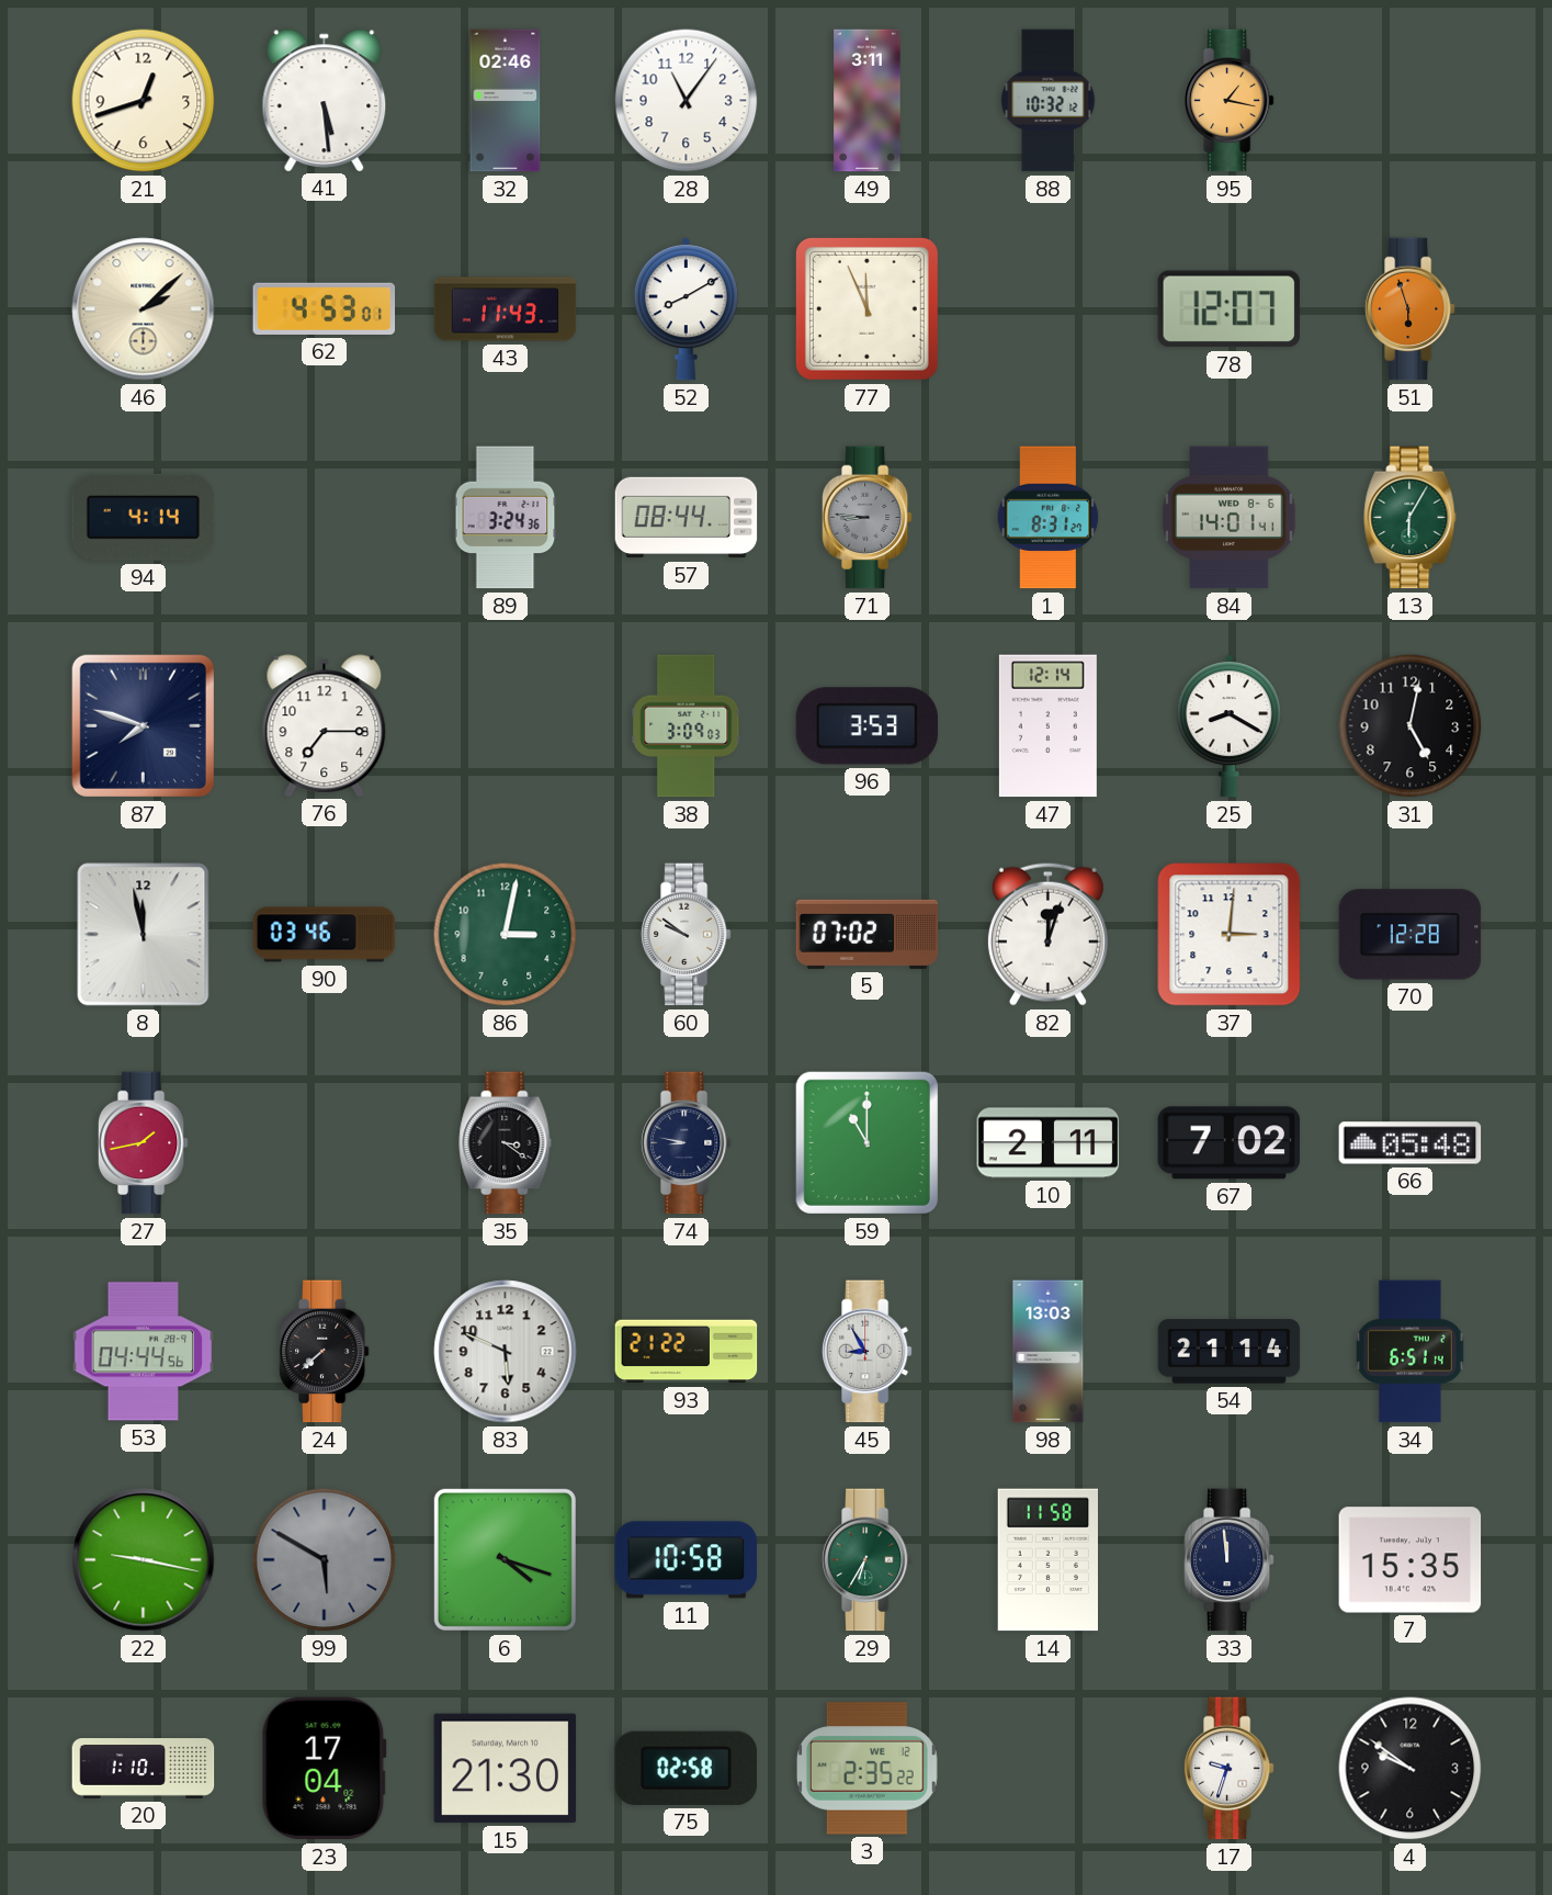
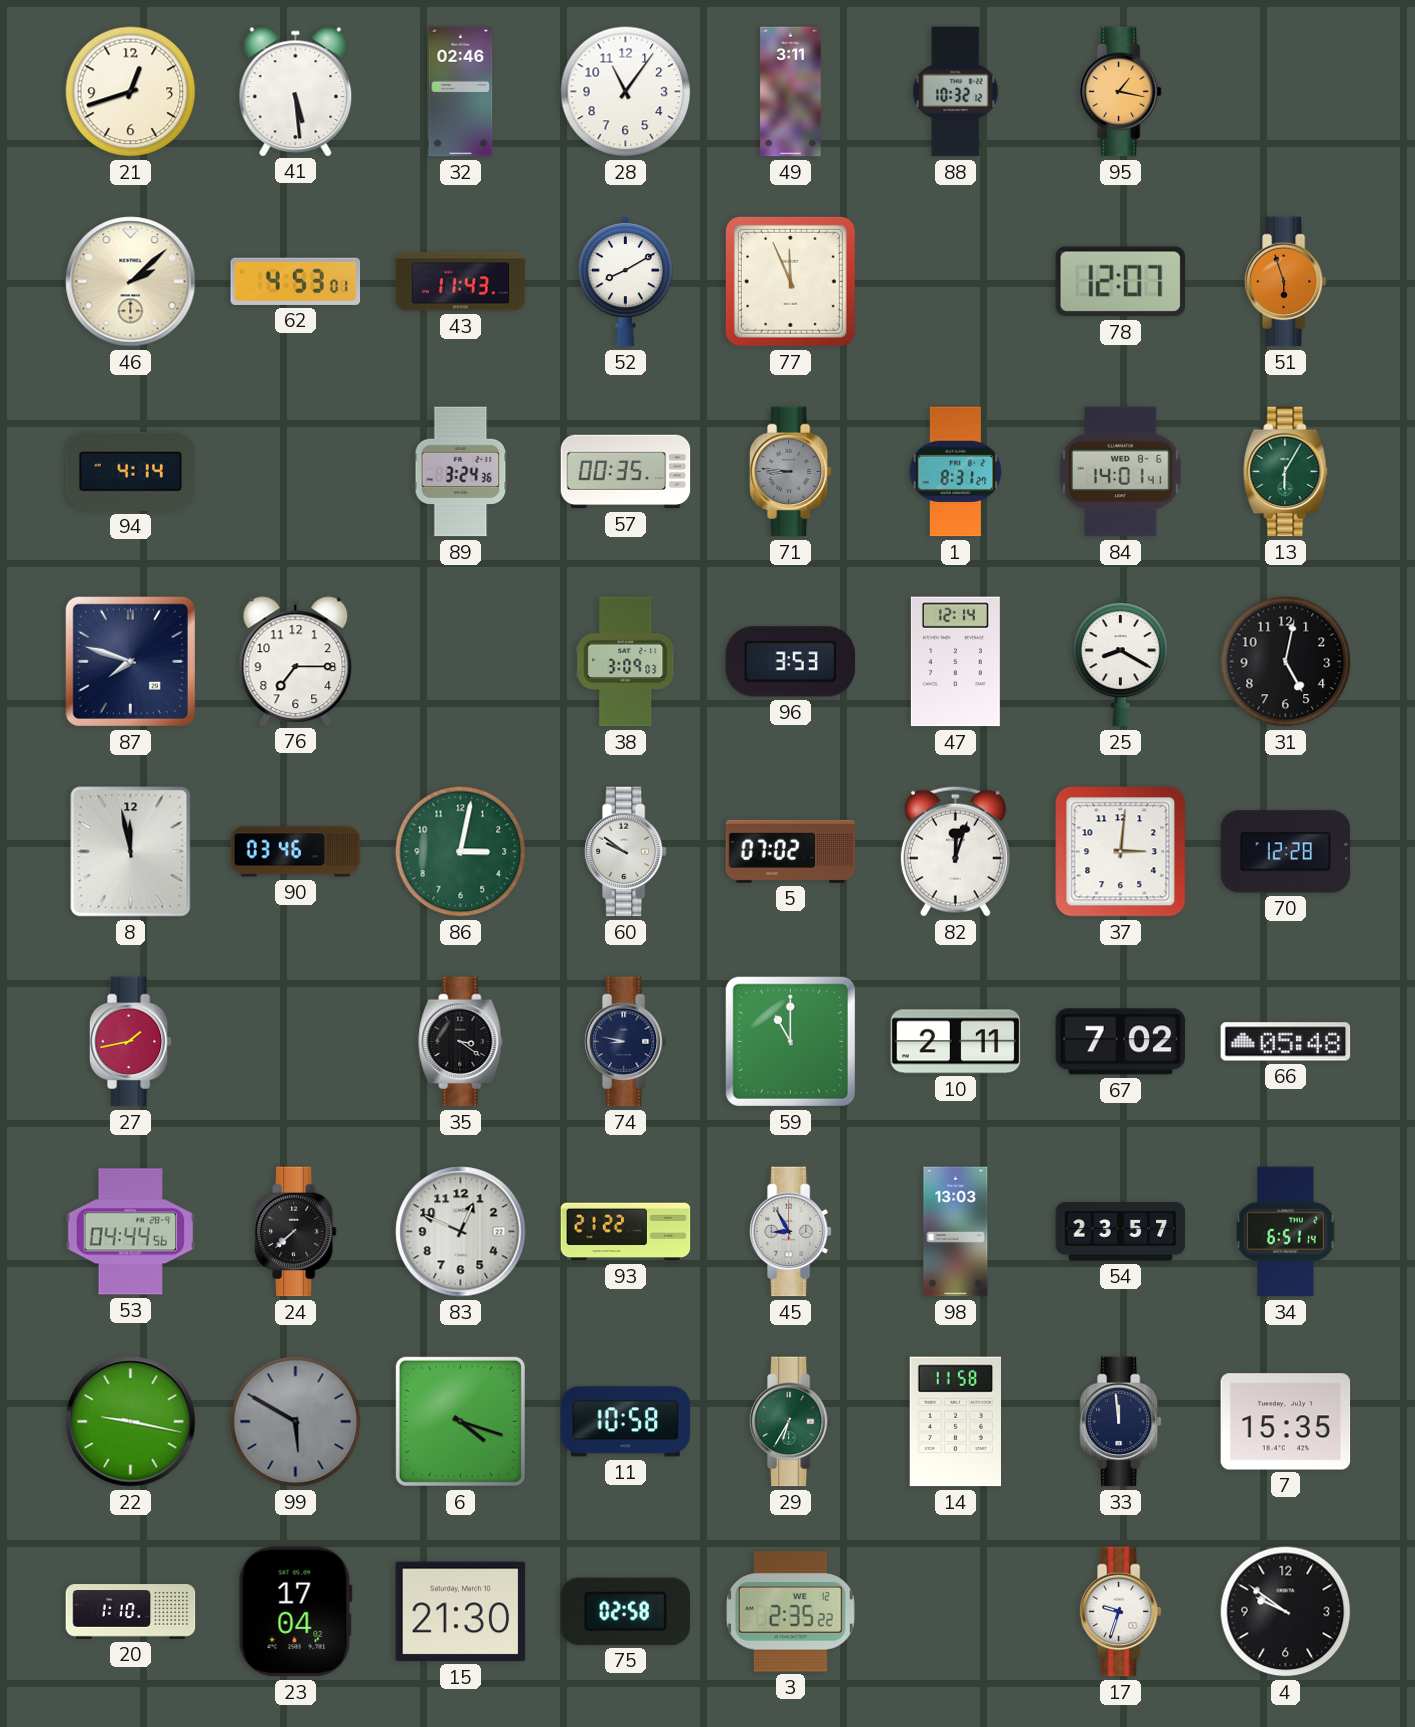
57: 08:44 -> 00:35 (626, 472)
83: 5:49 -> 12:49 (461, 1232)
54: 21:14 -> 23:57 (1121, 1232)
